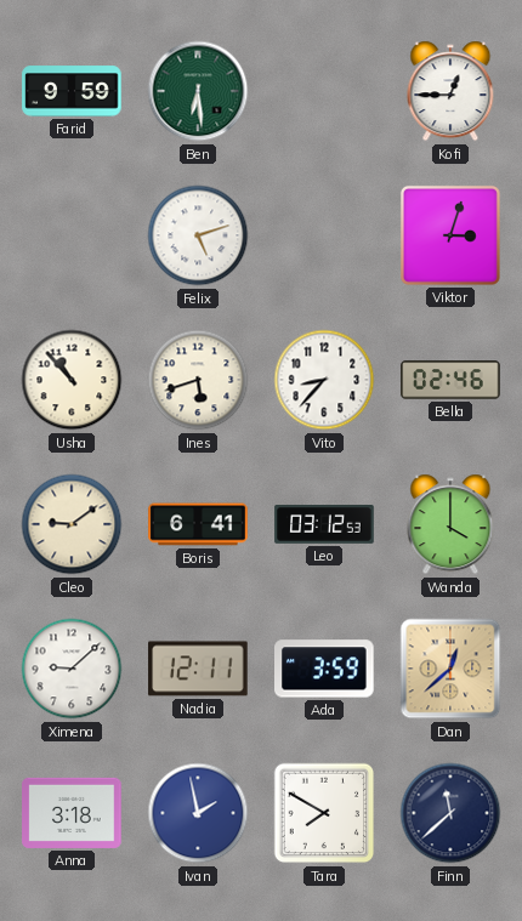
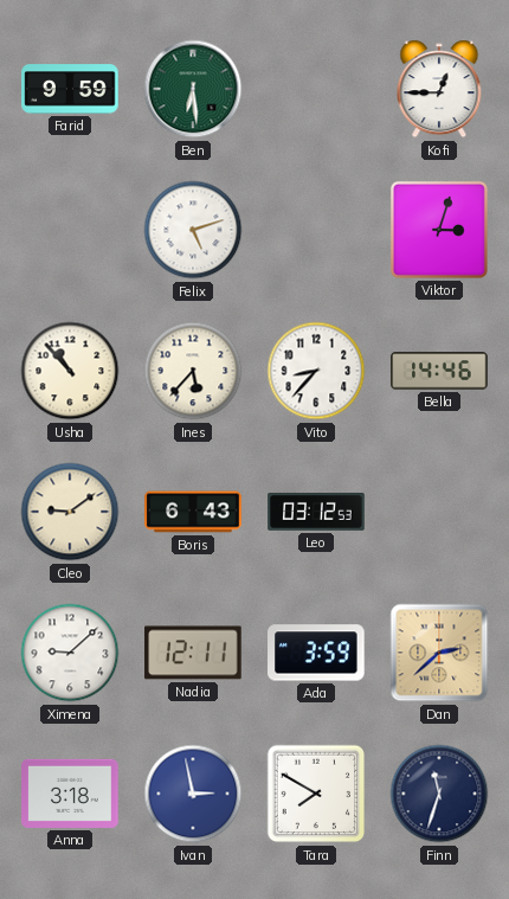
Ines: 5:42 -> 5:37 (193, 371)
Bella: 02:46 -> 14:46 (439, 371)
Boris: 6:41 -> 6:43 (193, 512)
Wanda: 4:00 -> none (450, 524)
Dan: 12:38 -> 2:38 (439, 653)
Ivan: 1:58 -> 2:58 (193, 794)
Finn: 11:38 -> 11:33 (439, 794)
